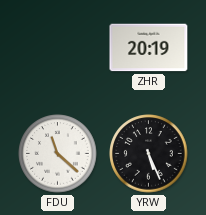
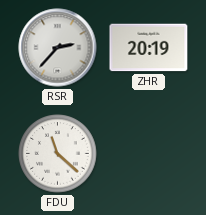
RSR: none -> 2:37 (58, 48)
YRW: 5:26 -> none (149, 154)
